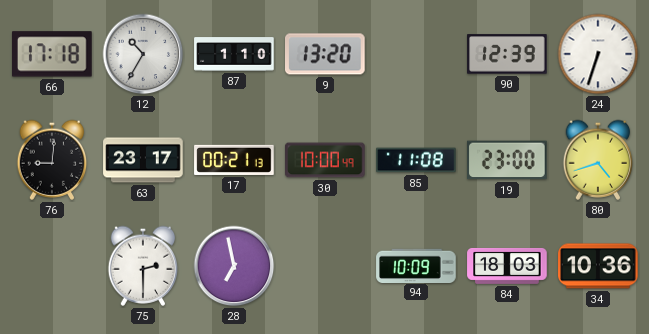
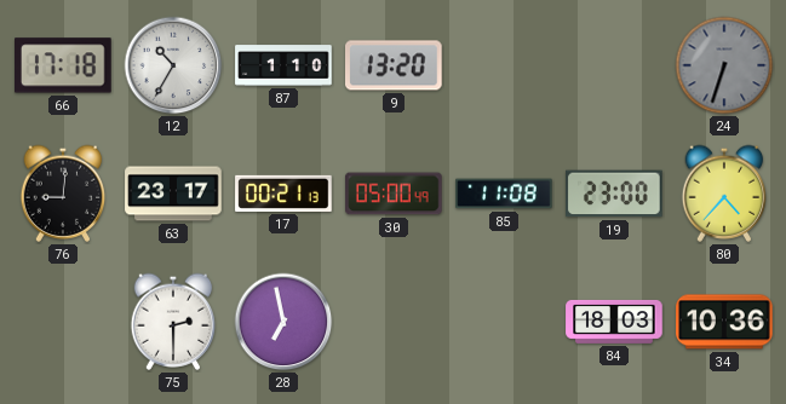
90: 12:39 -> none (507, 54)
24 dial: white -> grey (724, 65)
30: 10:00 -> 05:00 (394, 194)
80: 4:42 -> 4:37 (724, 194)
94: 10:09 -> none (416, 265)
